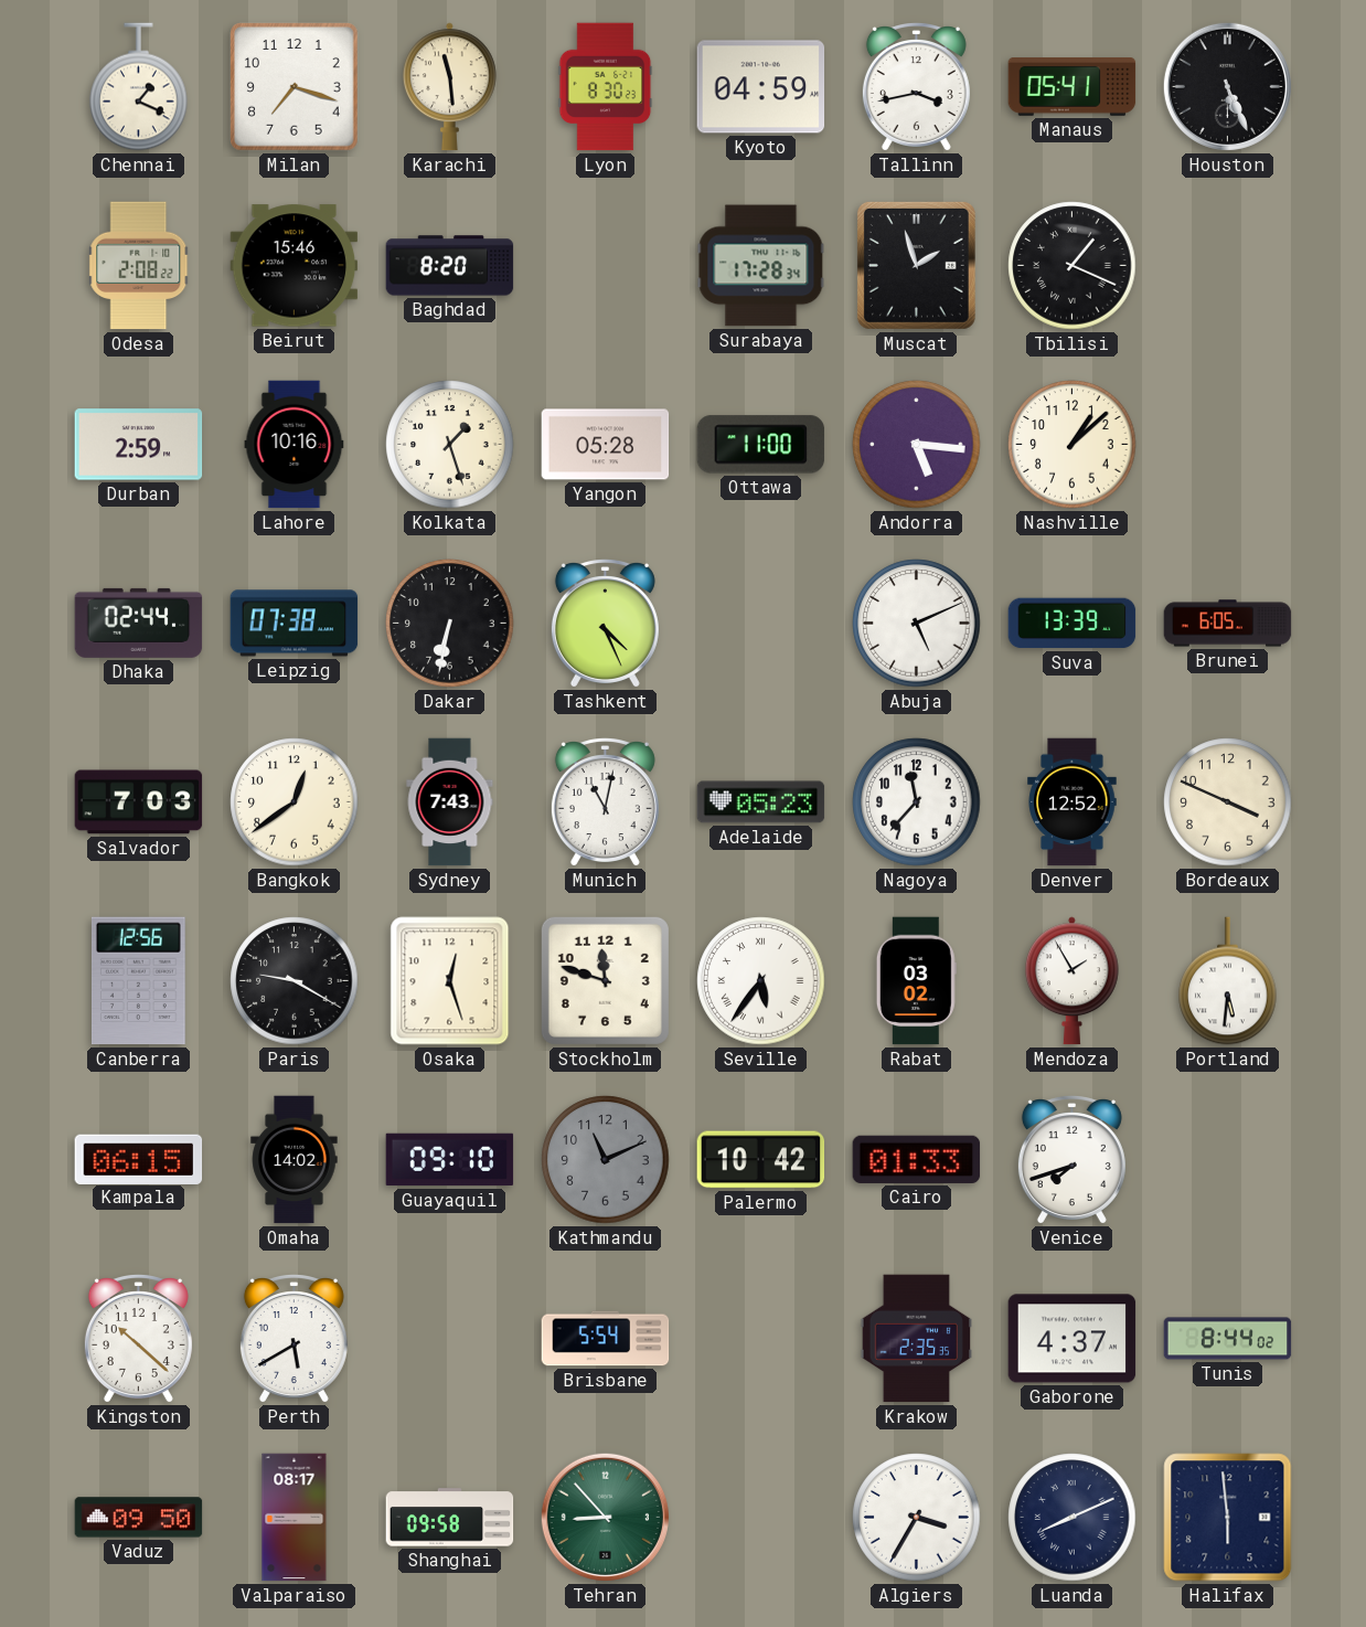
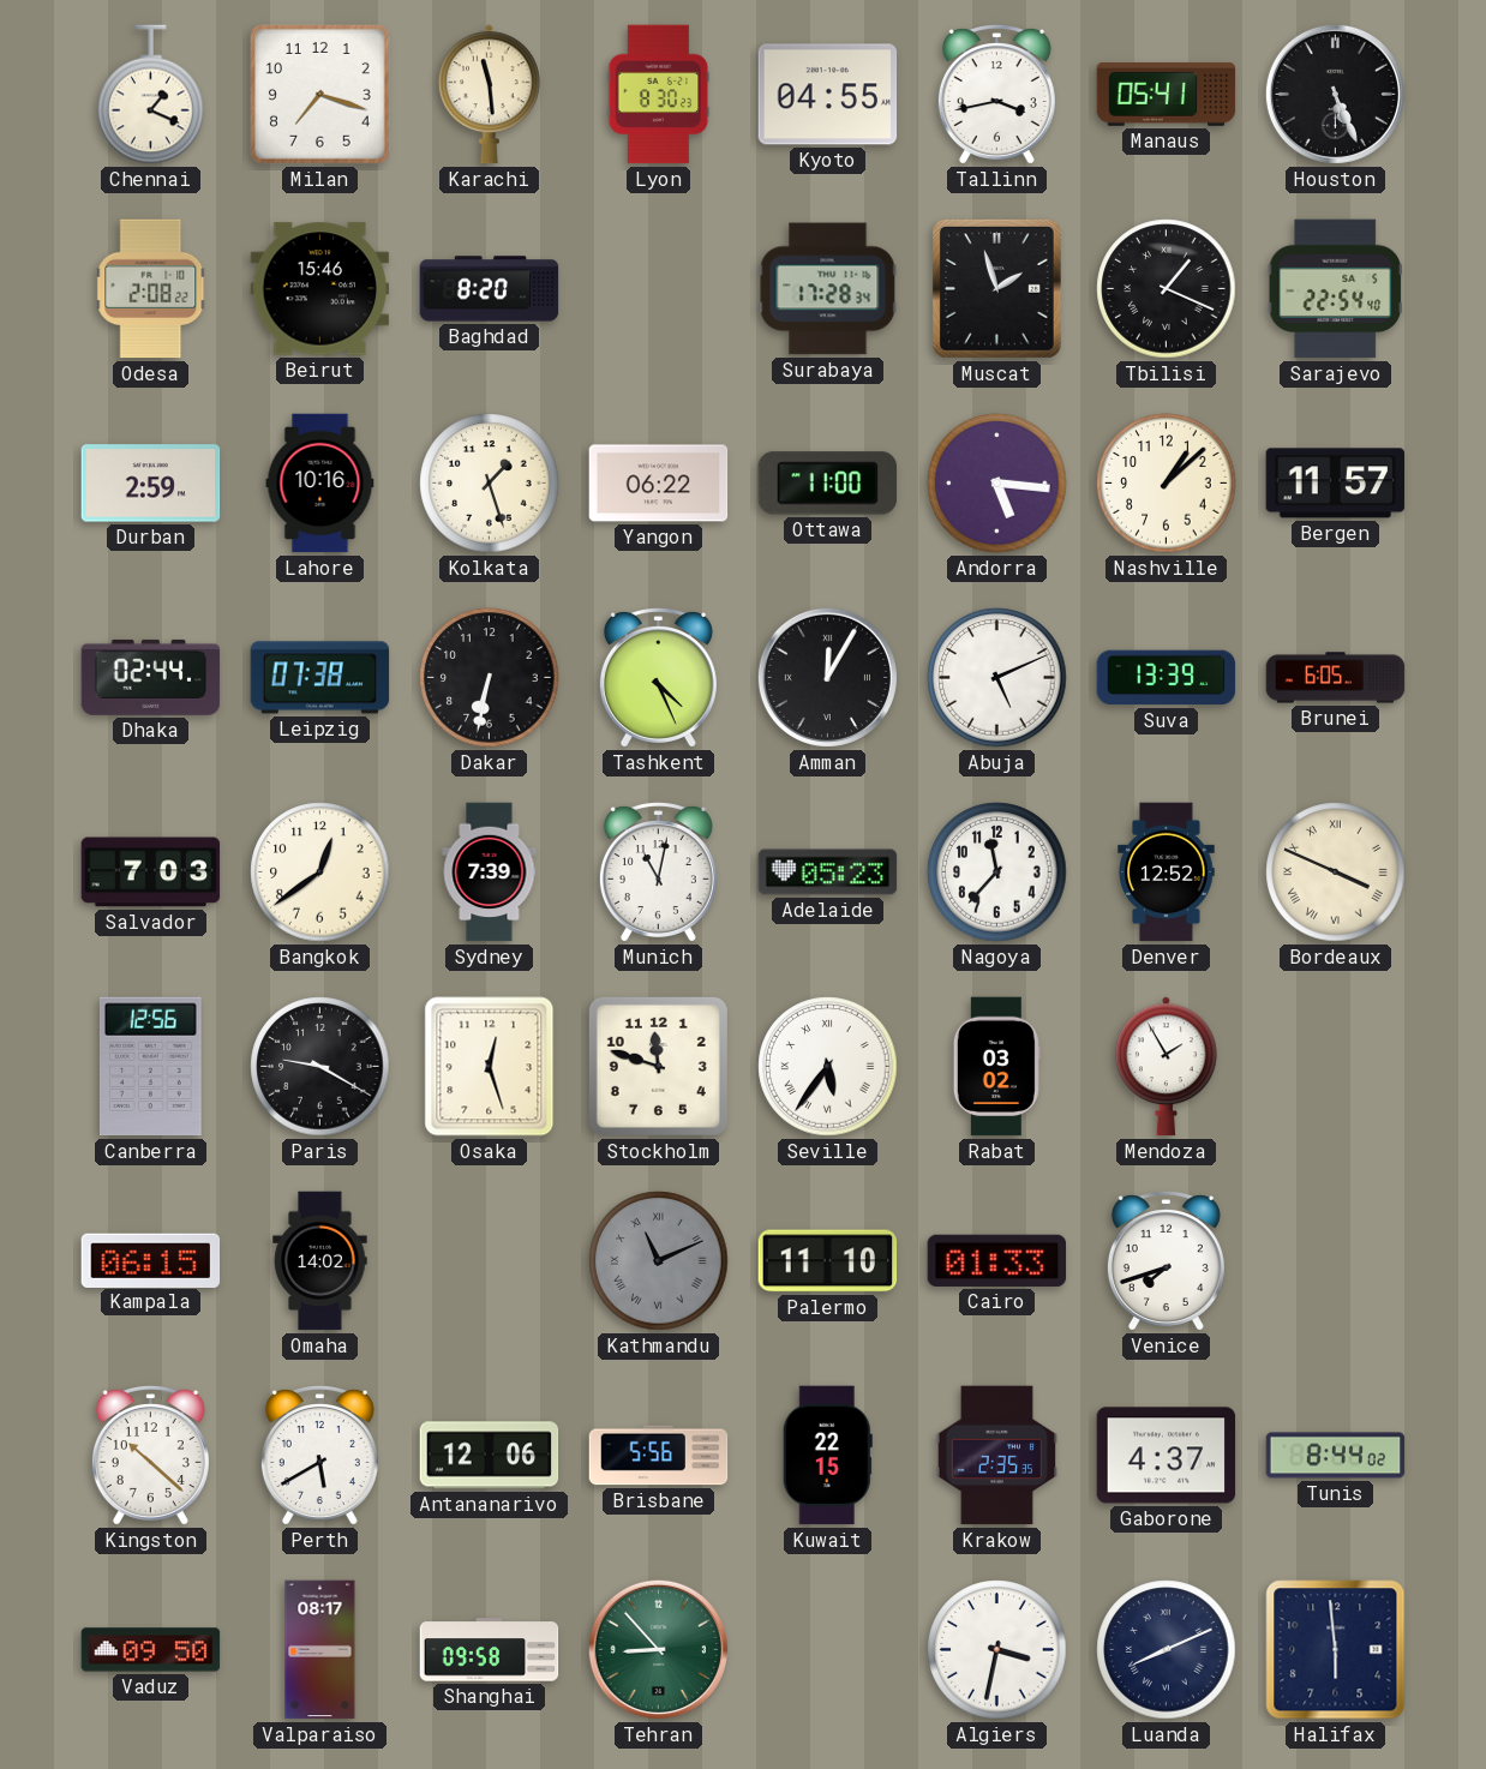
Kyoto: 04:59 -> 04:55 (828, 95)
Sarajevo: none -> 22:54 (1335, 289)
Yangon: 05:28 -> 06:22 (659, 484)
Bergen: none -> 11:57 (1336, 484)
Amman: none -> 12:05 (827, 677)
Sydney: 7:43 -> 7:39 (490, 872)
Bordeaux numerals: Arabic -> Roman (1336, 872)
Portland: 5:31 -> none (1228, 981)
Guayaquil: 09:10 -> none (450, 1160)
Kathmandu numerals: Arabic -> Roman (659, 1261)
Palermo: 10:42 -> 11:10 (828, 1261)
Antananarivo: none -> 12:06 (490, 1456)
Brisbane: 5:54 -> 5:56 (659, 1456)
Kuwait: none -> 22:15 (827, 1456)
Algiers: 3:35 -> 3:32 (997, 1650)
